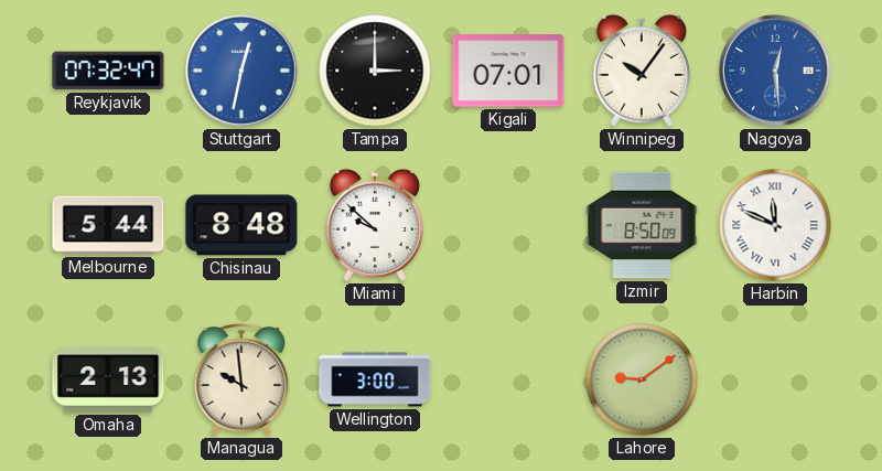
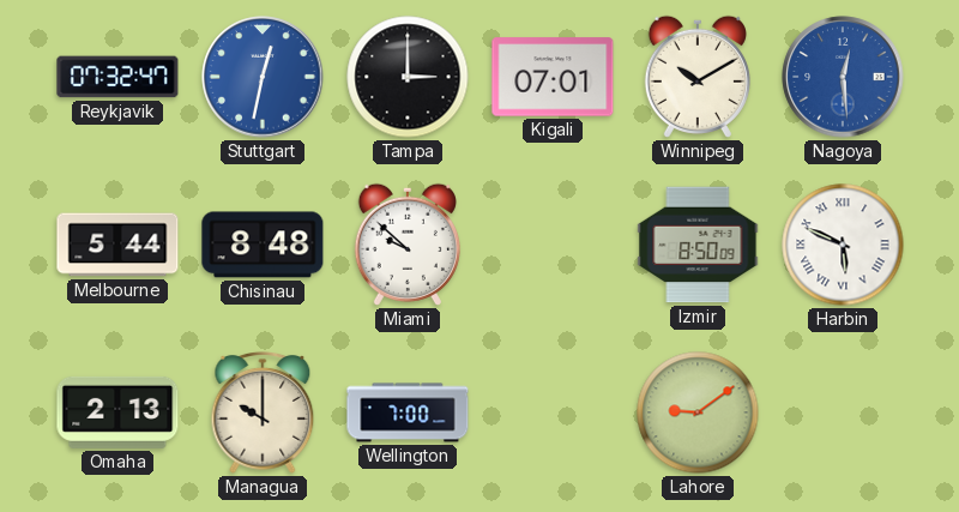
Winnipeg: 10:06 -> 10:10 (698, 77)
Harbin: 11:49 -> 5:49 (843, 245)
Managua: 9:59 -> 10:00 (263, 414)
Wellington: 3:00 -> 7:00 (408, 412)
